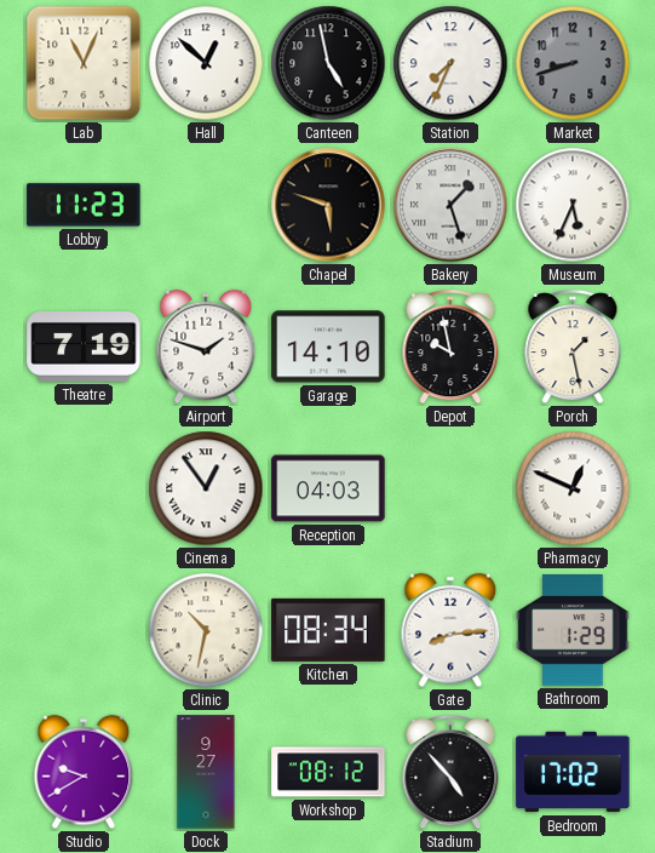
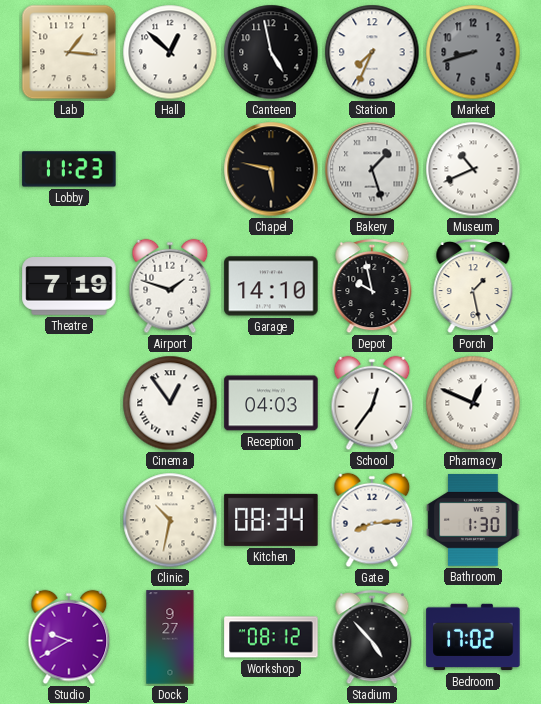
Lab: 11:04 -> 1:16 (69, 52)
Chapel: 5:48 -> 5:47 (271, 169)
Museum: 5:34 -> 10:41 (473, 169)
School: none -> 12:36 (372, 403)
Bathroom: 1:29 -> 1:30 (473, 521)
